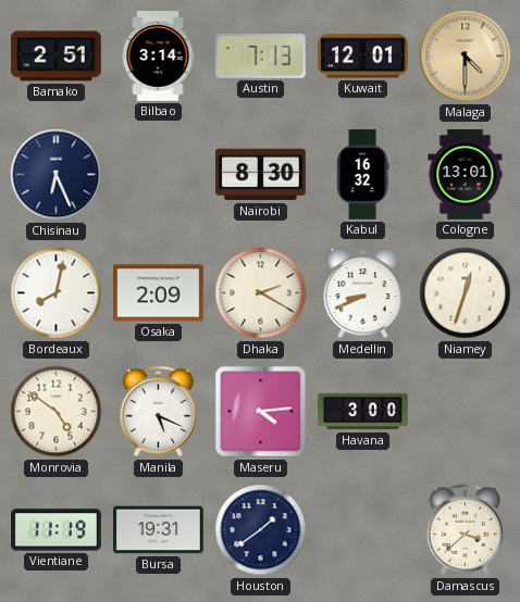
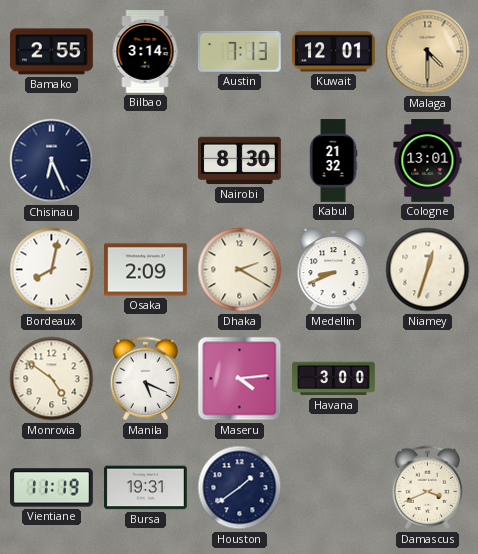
Bamako: 2:51 -> 2:55 (52, 52)
Kabul: 16:32 -> 21:32 (333, 161)
Damascus: 3:38 -> 3:41 (428, 488)
